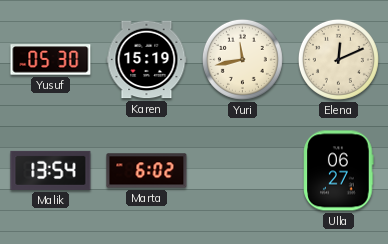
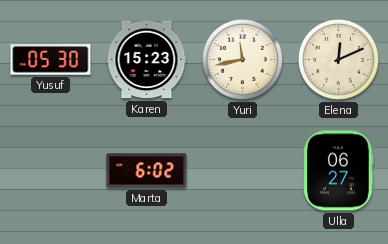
Karen: 15:19 -> 15:23 (147, 60)
Malik: 13:54 -> none (51, 170)
